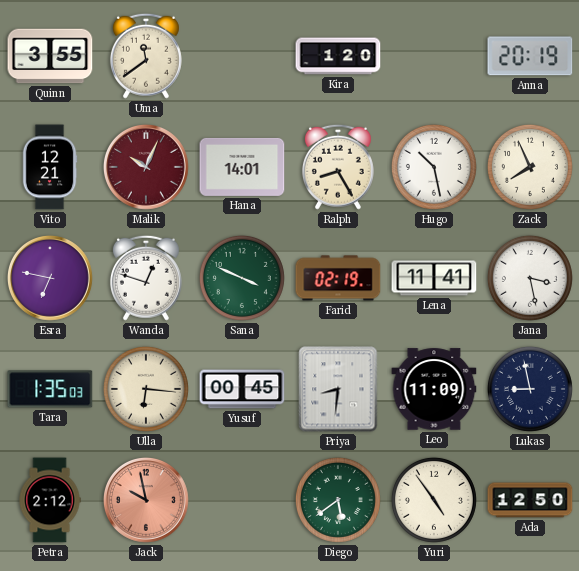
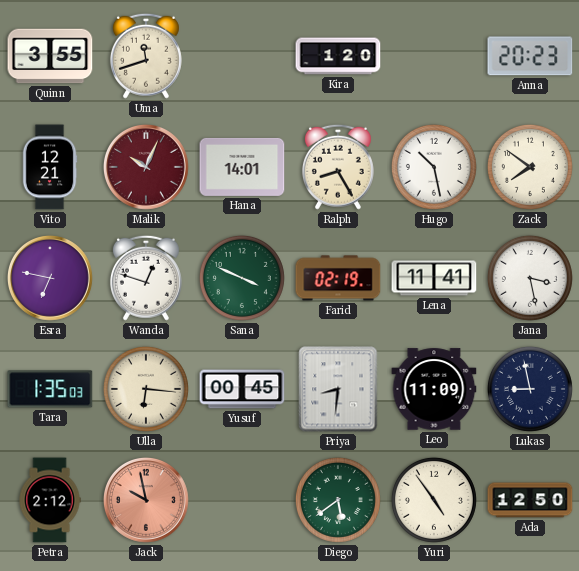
Uma: 11:39 -> 11:42 (146, 56)
Anna: 20:19 -> 20:23 (530, 56)
Zack: 7:56 -> 7:51 (530, 167)
